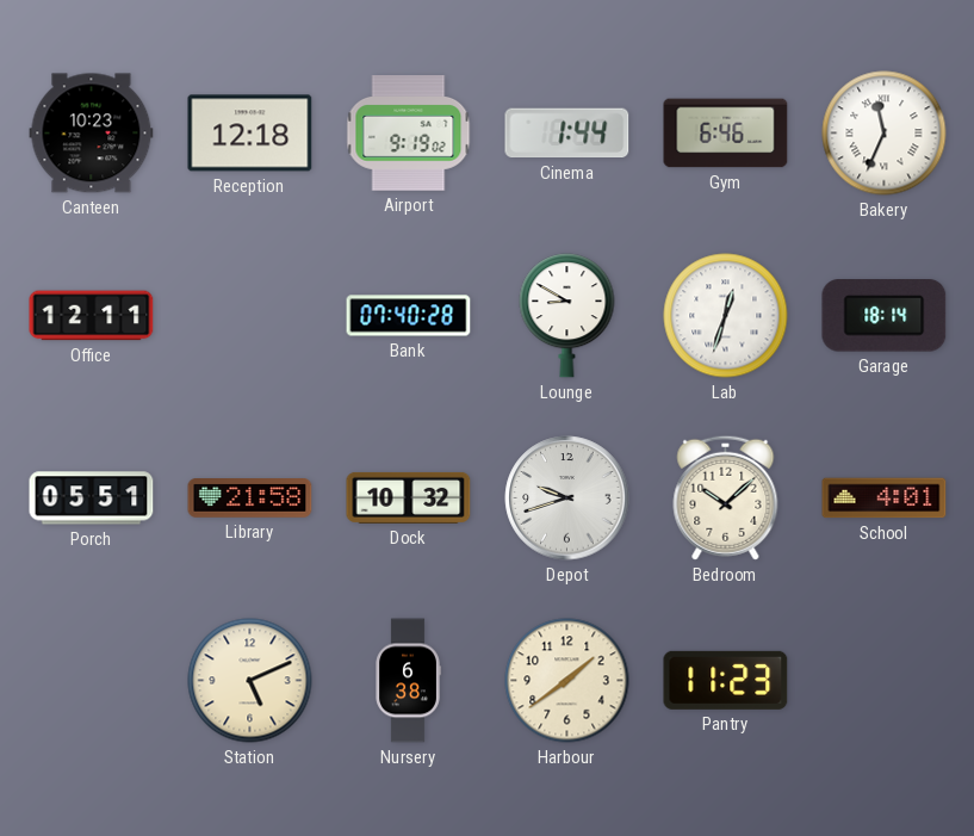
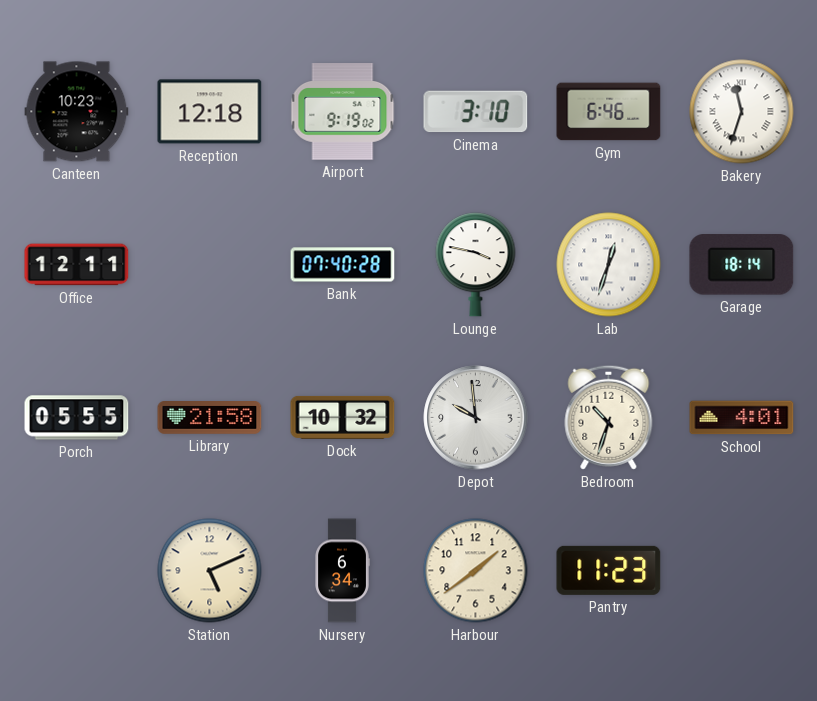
Cinema: 1:44 -> 3:10 (476, 112)
Bakery: 11:34 -> 11:33 (742, 112)
Lounge: 8:50 -> 3:47 (476, 265)
Porch: 05:51 -> 05:55 (77, 418)
Depot: 9:42 -> 9:59 (476, 418)
Bedroom: 10:08 -> 10:33 (609, 417)
Nursery: 6:38 -> 6:34 (342, 571)
